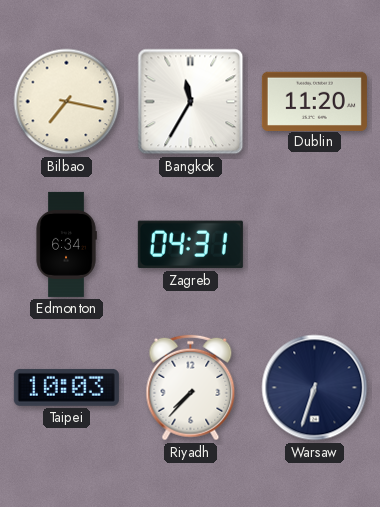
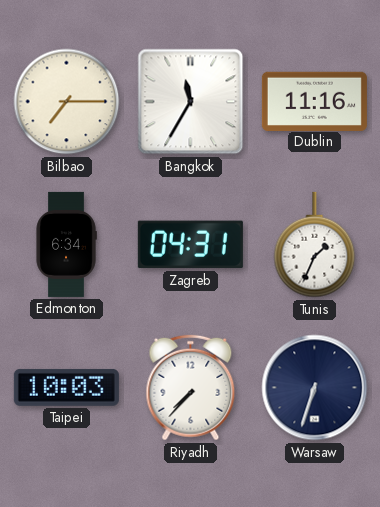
Bilbao: 7:17 -> 7:15 (67, 102)
Dublin: 11:20 -> 11:16 (314, 101)
Tunis: none -> 1:34 (315, 245)
